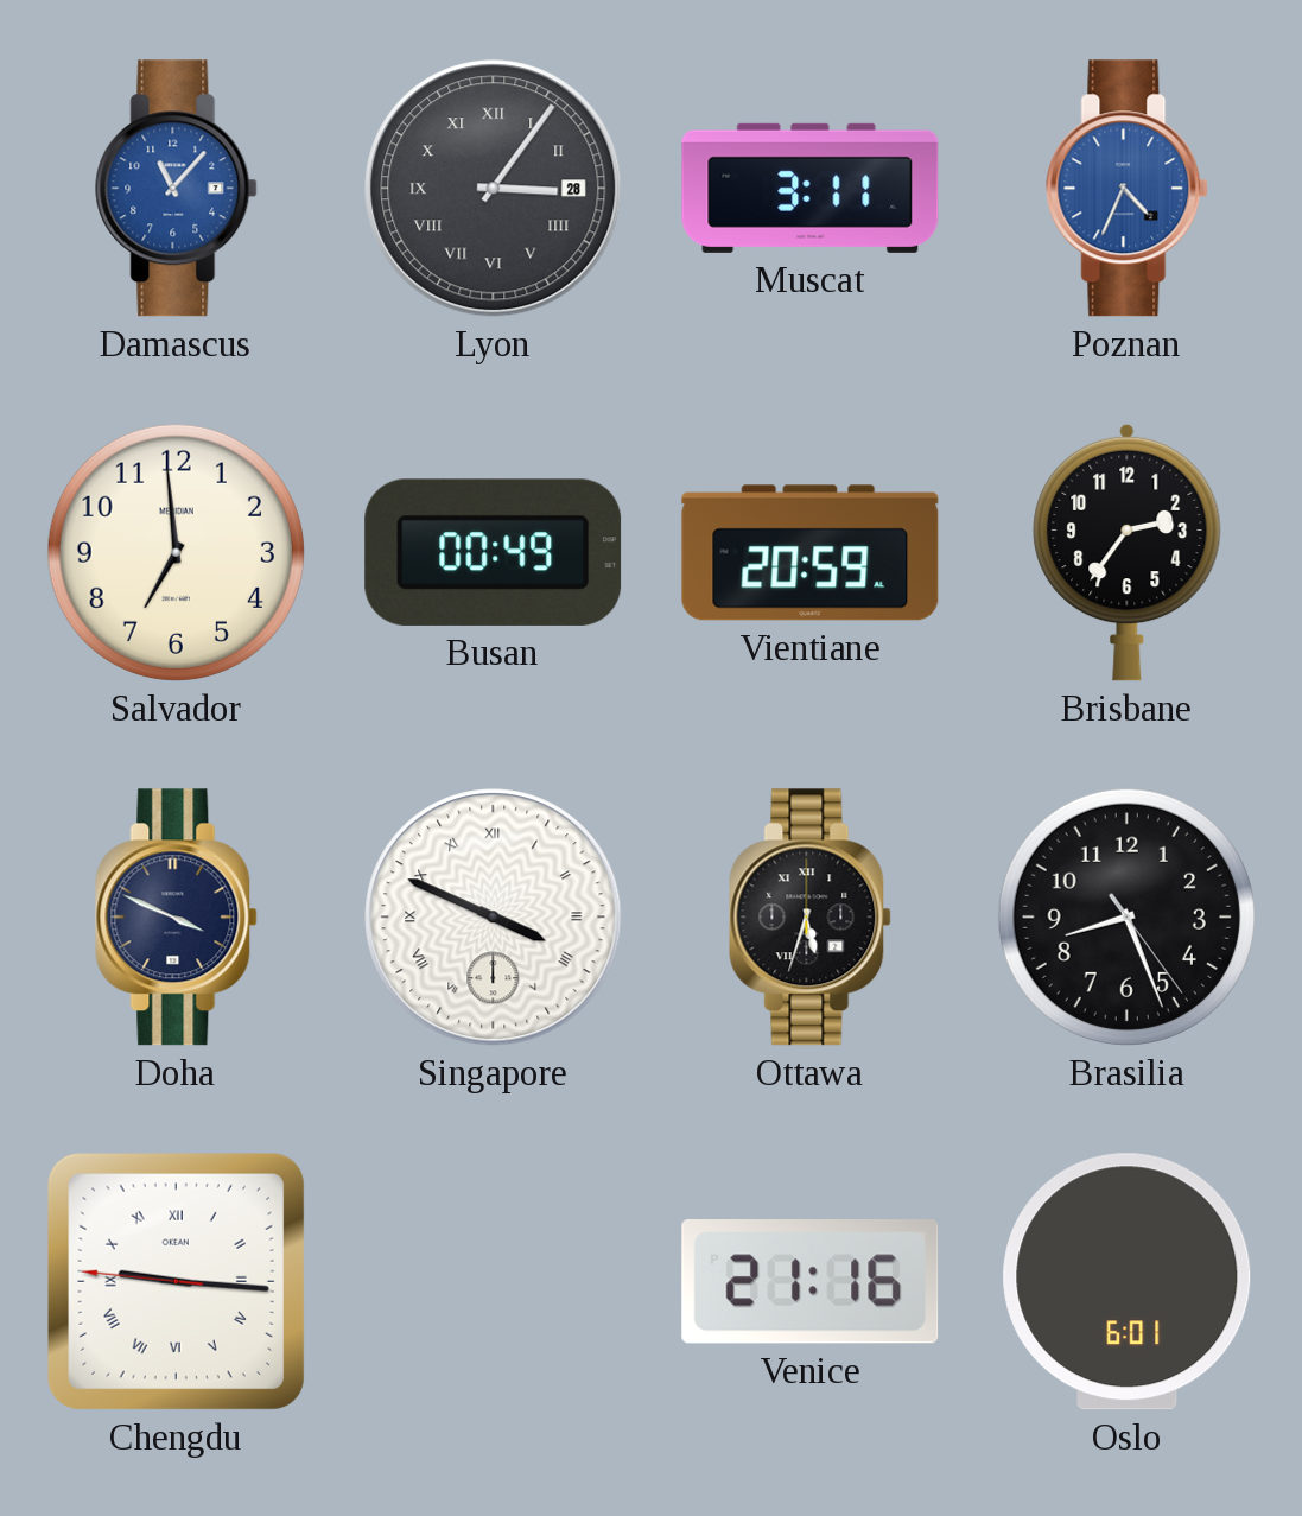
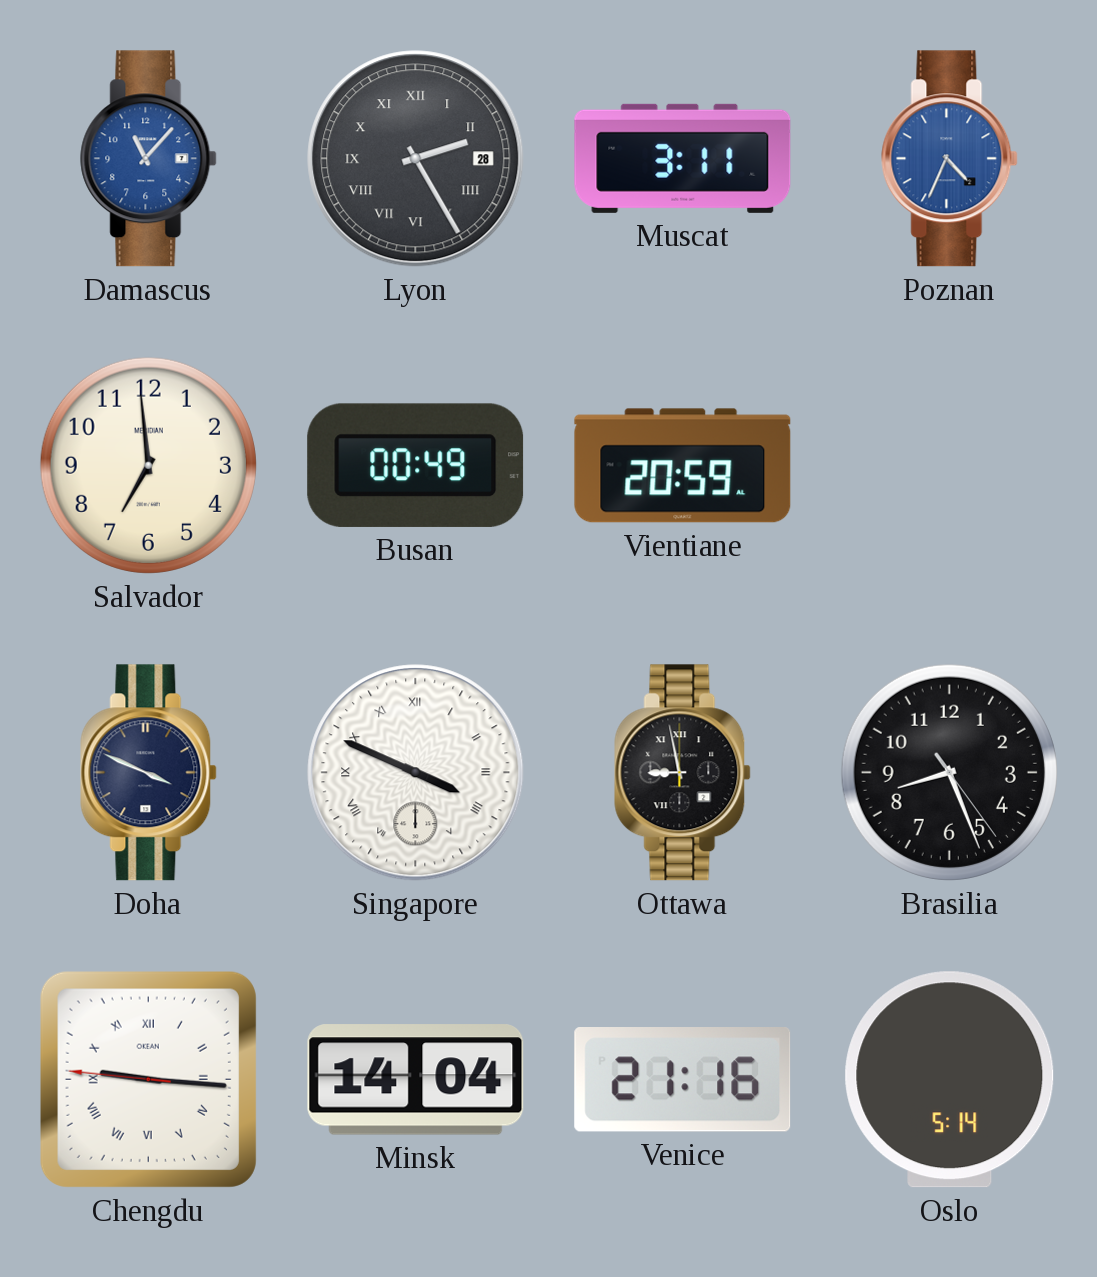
Lyon: 3:06 -> 2:25 (416, 159)
Brisbane: 2:36 -> none (1128, 552)
Ottawa: 5:33 -> 8:58 (683, 773)
Minsk: none -> 14:04 (416, 1080)
Oslo: 6:01 -> 5:14 (950, 1080)
